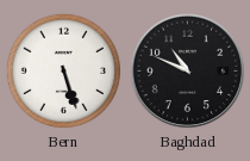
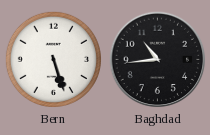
Baghdad: 10:49 -> 10:44 (158, 60)
